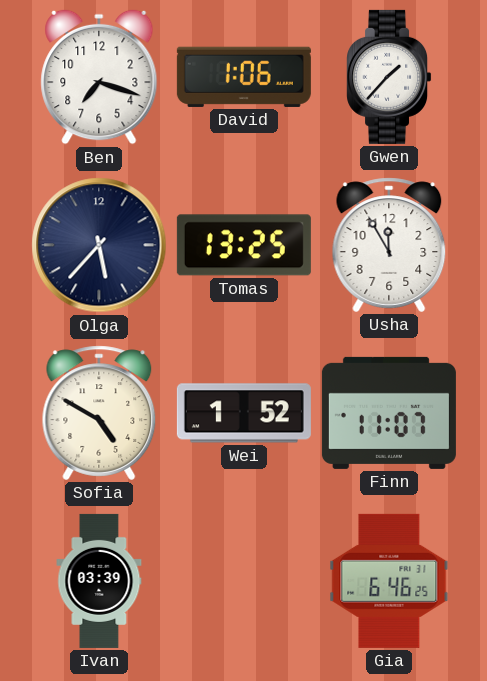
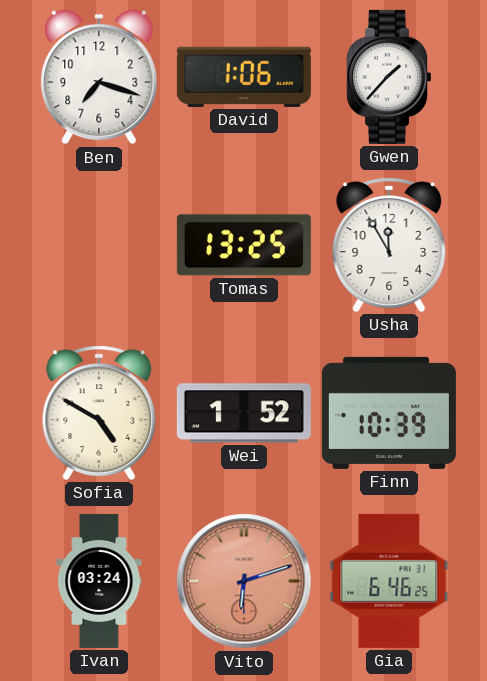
Olga: 5:37 -> none (99, 245)
Finn: 11:07 -> 10:39 (389, 413)
Ivan: 03:39 -> 03:24 (99, 581)
Vito: none -> 6:12 (244, 581)
